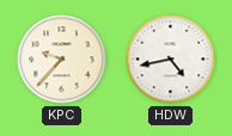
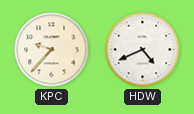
HDW: 4:43 -> 4:41 (143, 50)
